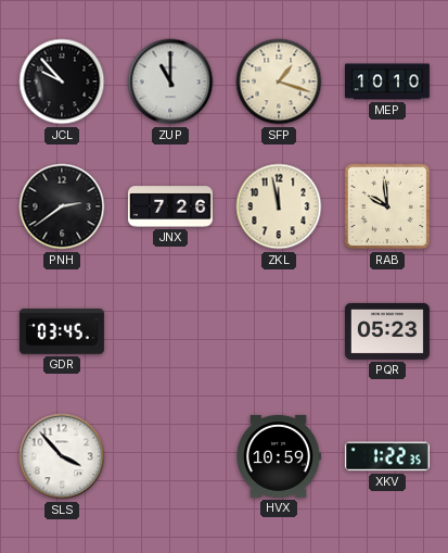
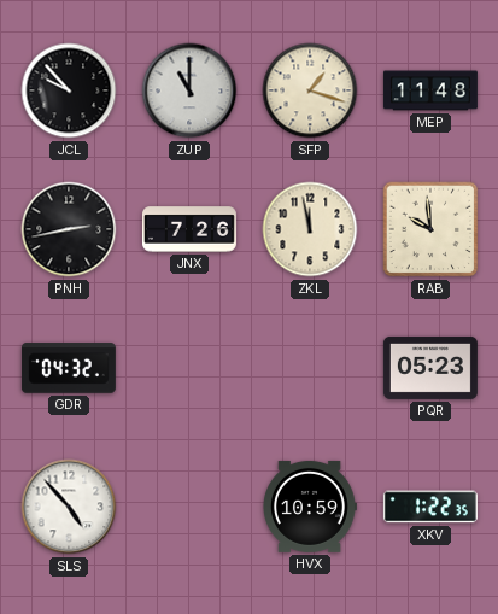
MEP: 10:10 -> 11:48 (430, 90)
PNH: 2:39 -> 2:43 (69, 229)
GDR: 03:45 -> 04:32 (69, 368)
SLS: 3:53 -> 4:53 (69, 507)
